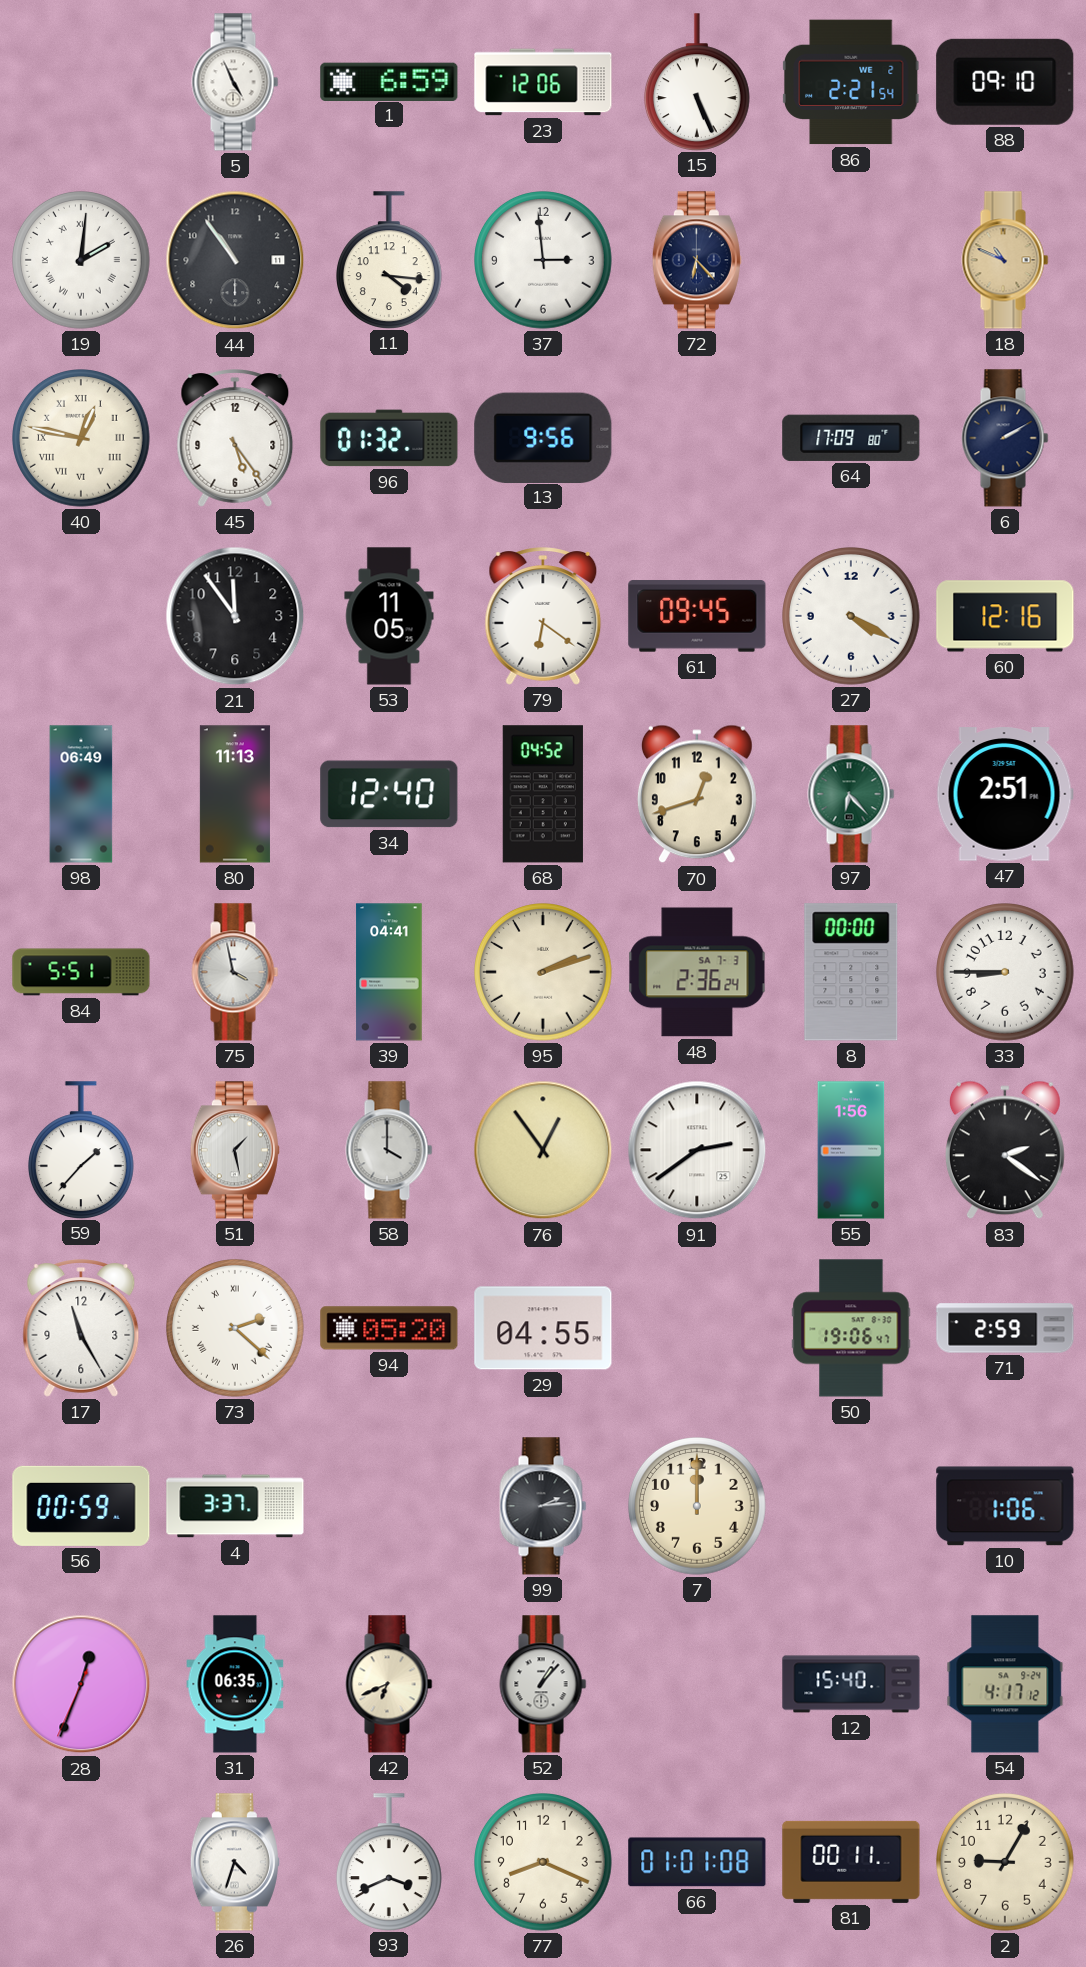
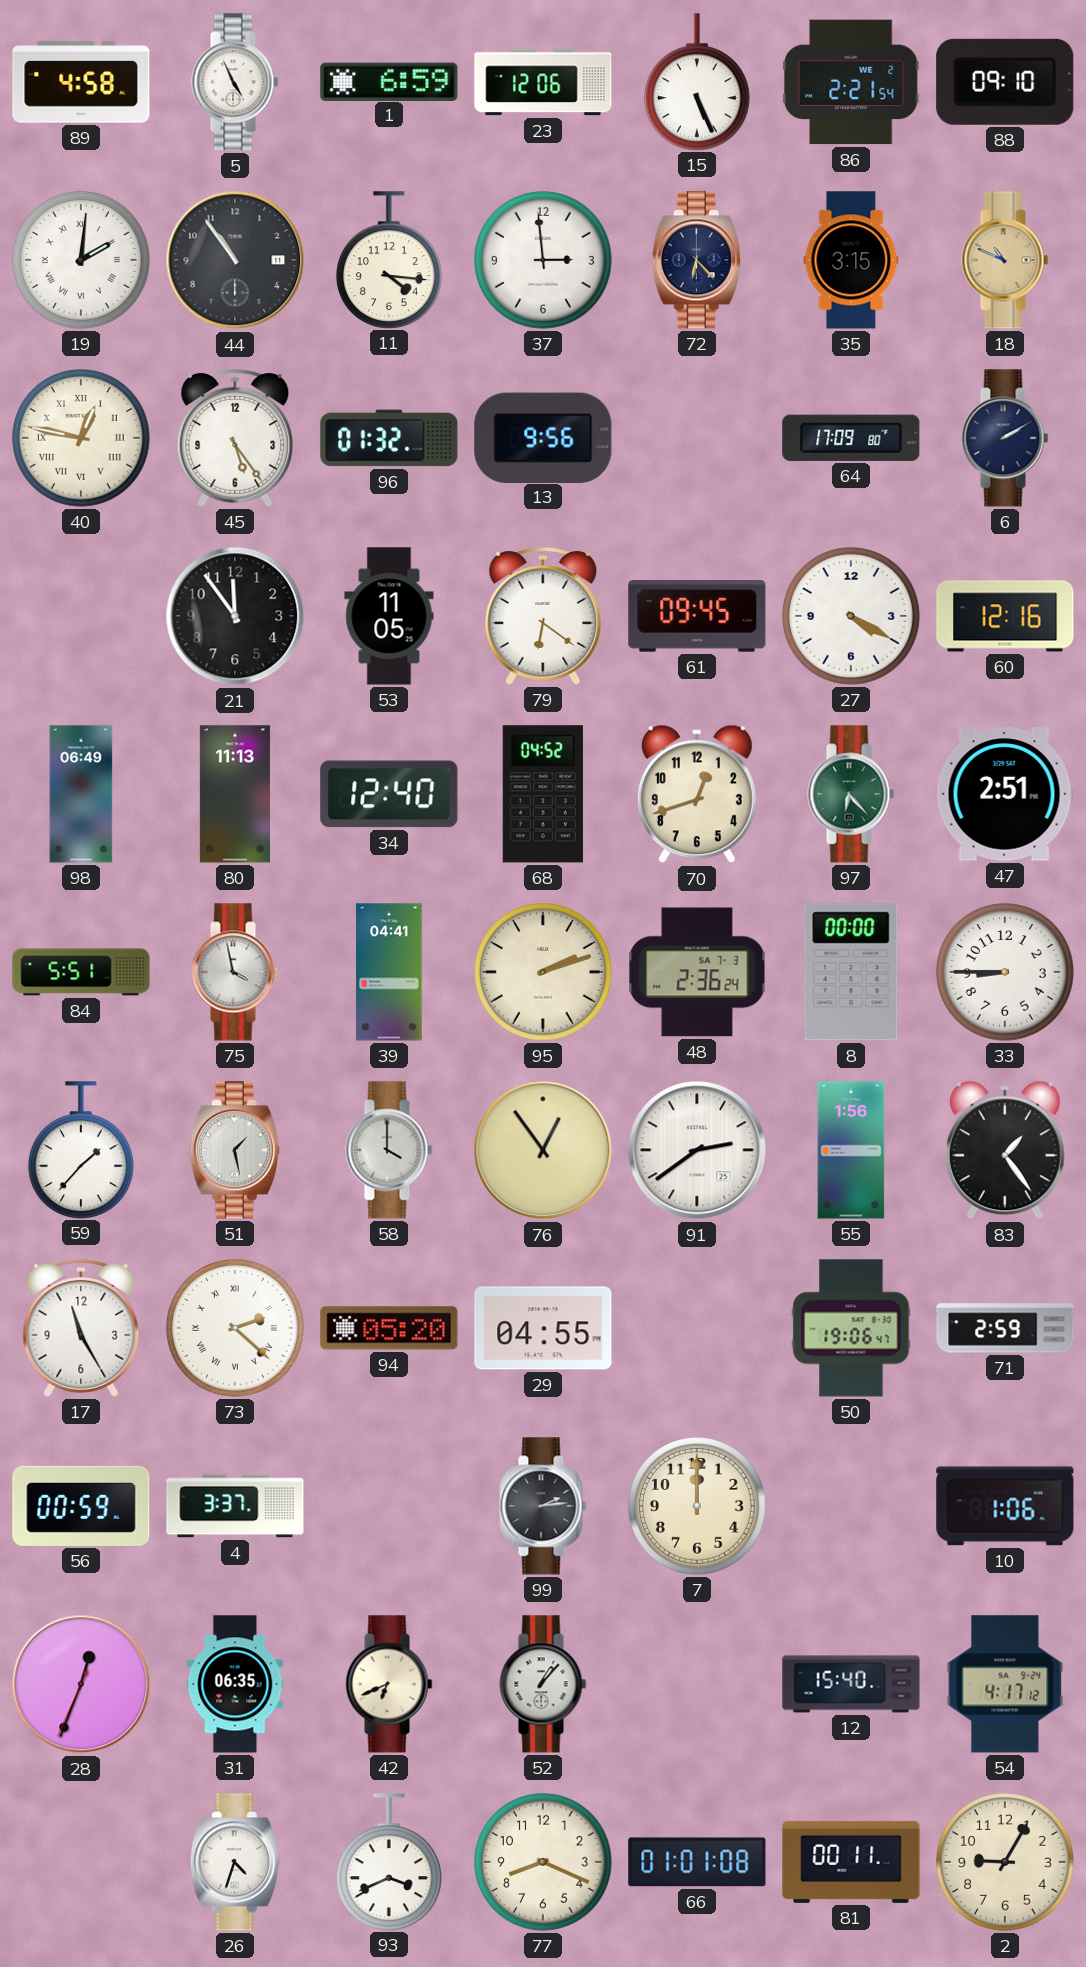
89: none -> 4:58 (81, 82)
35: none -> 3:15 (851, 260)
83: 2:21 -> 1:24 (1005, 1150)
